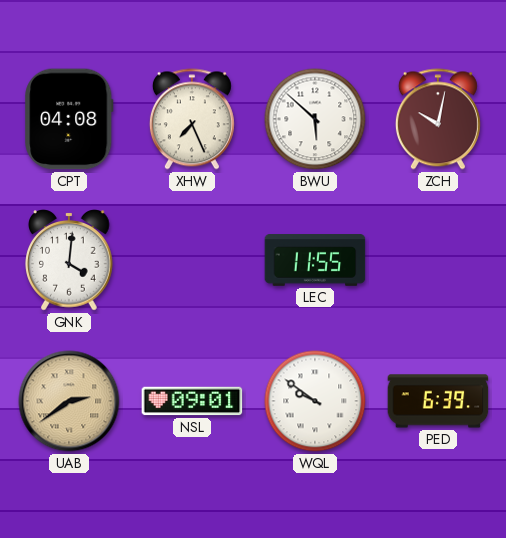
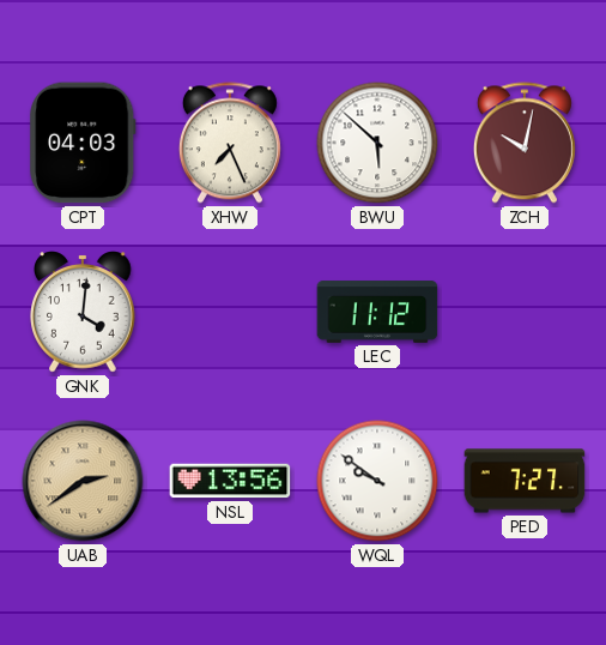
CPT: 04:08 -> 04:03 (83, 143)
LEC: 11:55 -> 11:12 (377, 312)
NSL: 09:01 -> 13:56 (230, 481)
PED: 6:39 -> 7:27 (525, 481)
